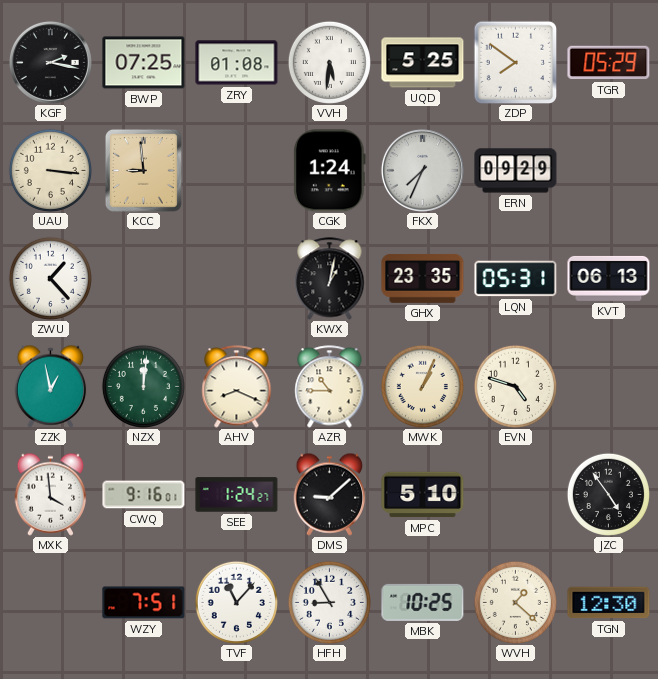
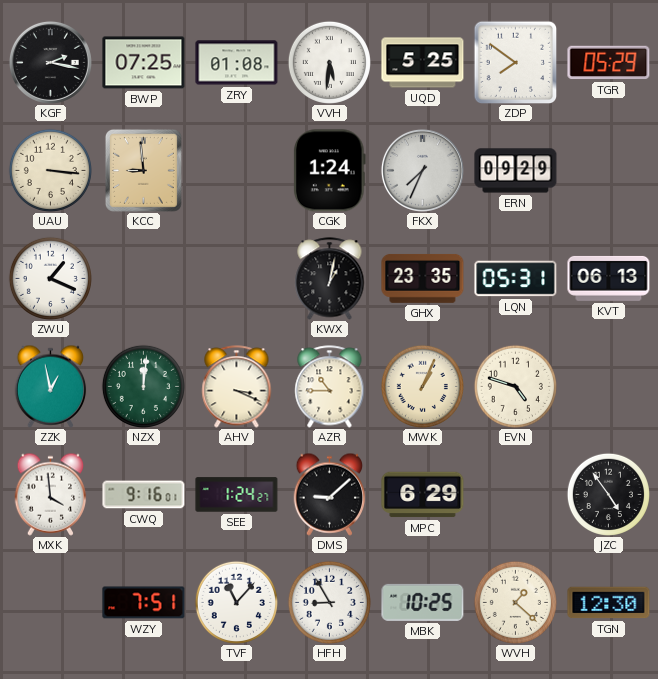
ZWU: 1:23 -> 1:19 (50, 278)
AHV: 8:19 -> 3:19 (237, 387)
MPC: 5:10 -> 6:29 (423, 495)
